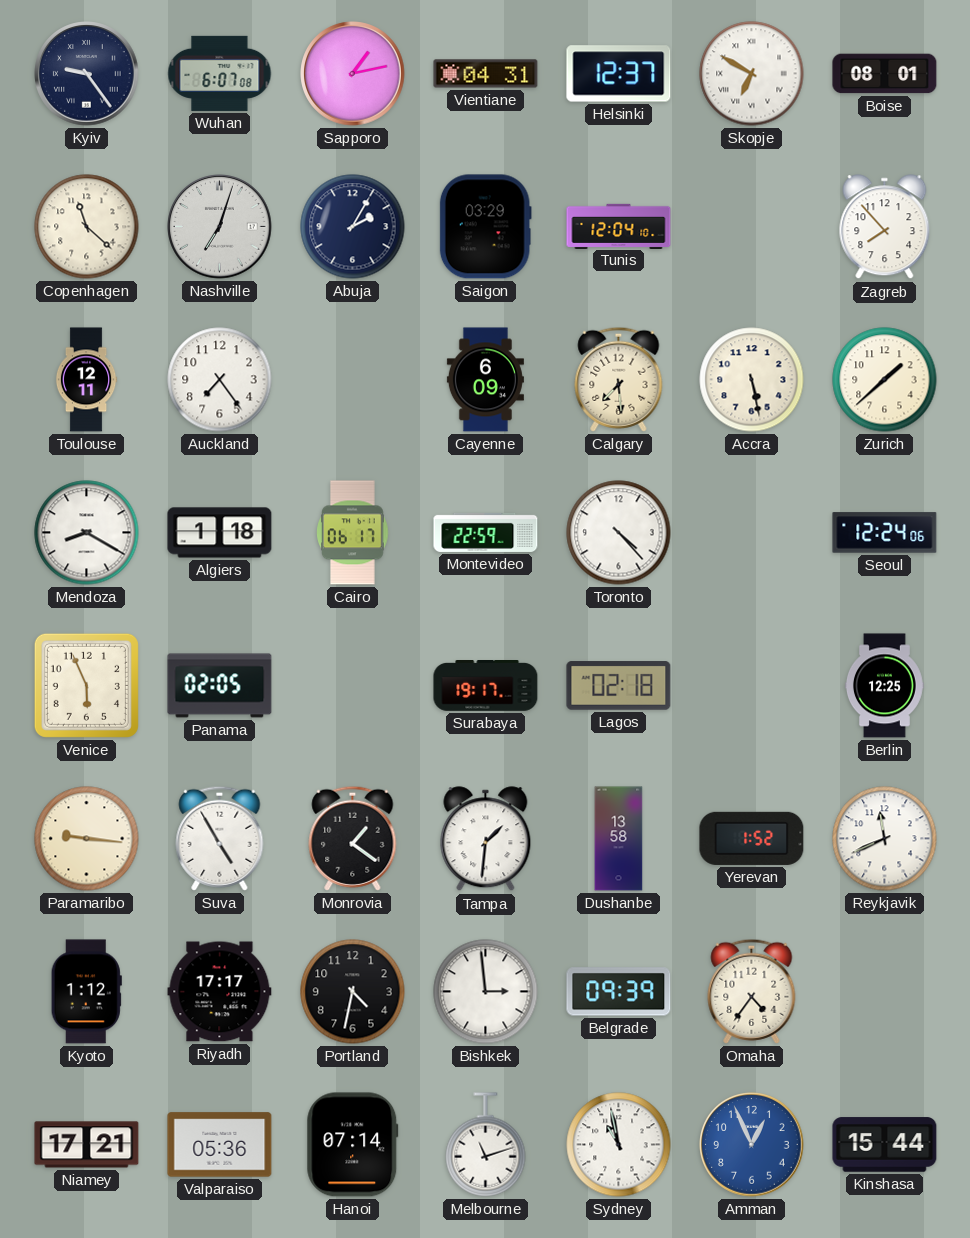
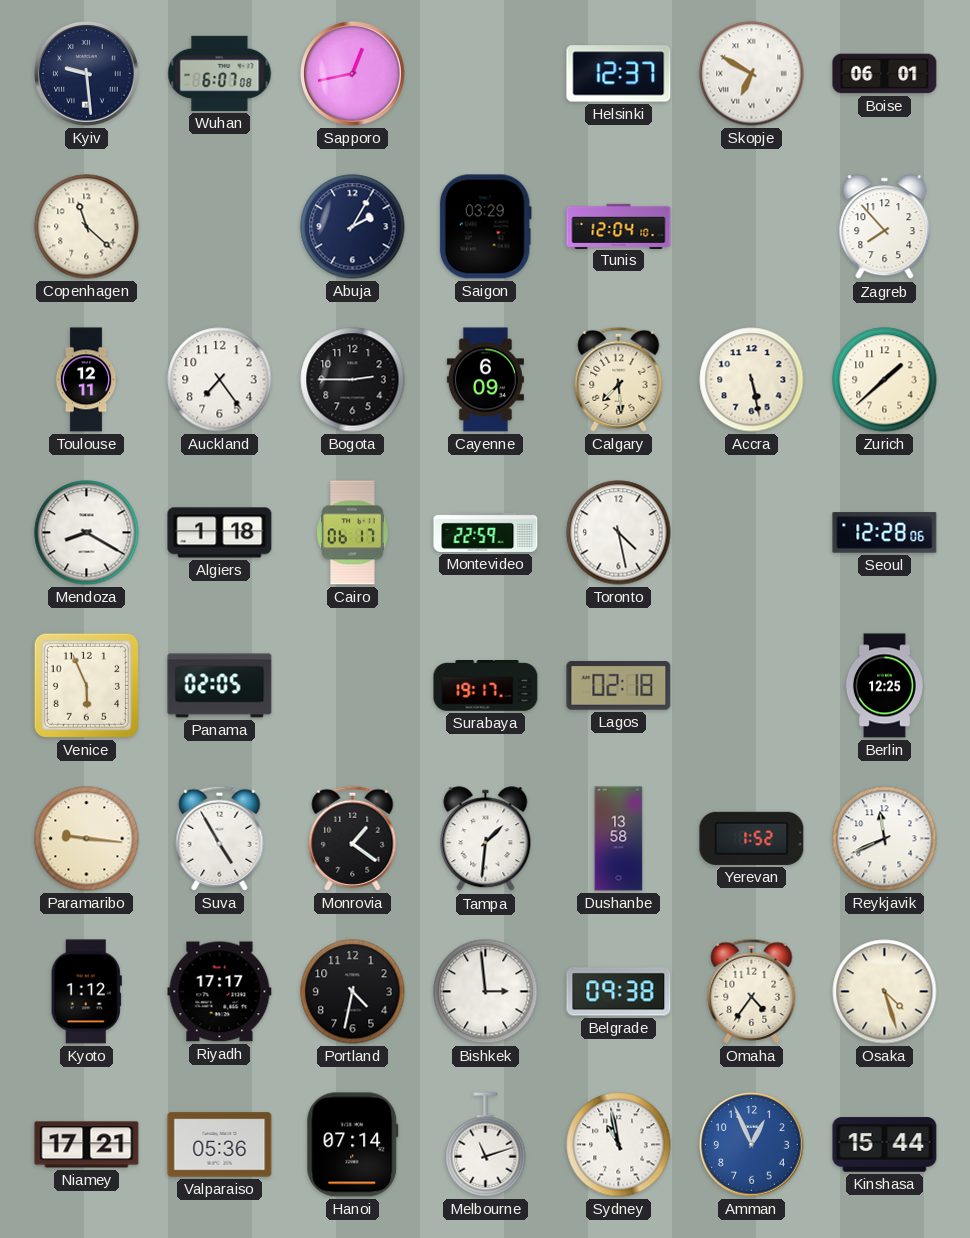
Kyiv: 9:24 -> 9:29 (87, 74)
Sapporo: 1:13 -> 12:43 (353, 74)
Vientiane: 04:31 -> none (486, 74)
Boise: 08:01 -> 06:01 (885, 74)
Nashville: 7:03 -> none (220, 227)
Bogota: none -> 2:45 (353, 380)
Toronto: 4:23 -> 4:28 (619, 533)
Seoul: 12:24 -> 12:28 (885, 533)
Belgrade: 09:39 -> 09:38 (619, 992)
Osaka: none -> 4:27 (885, 992)
